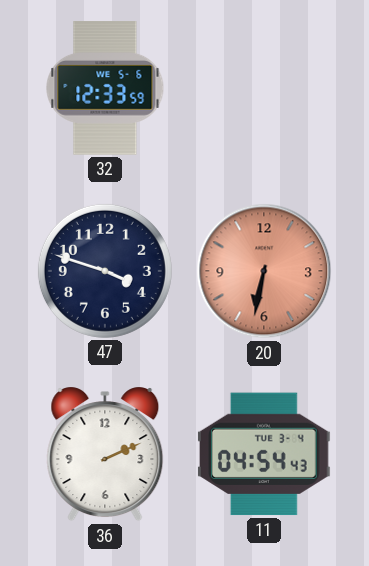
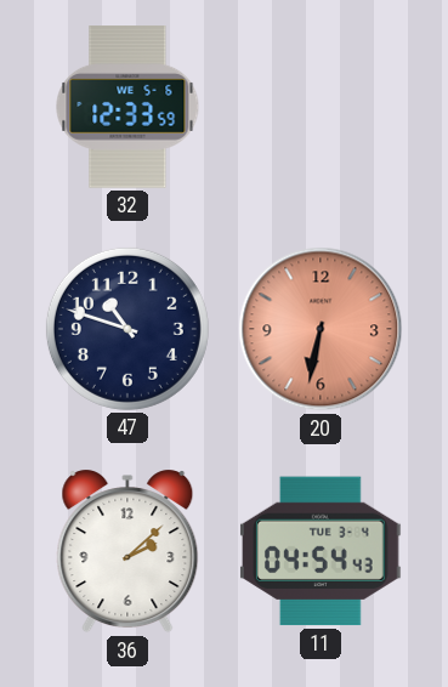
47: 3:48 -> 10:48 (127, 329)
36: 2:11 -> 2:08 (127, 551)
